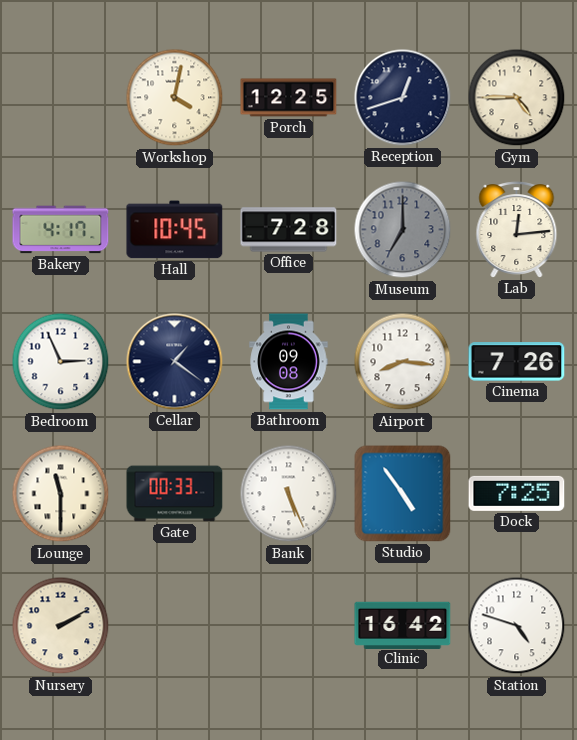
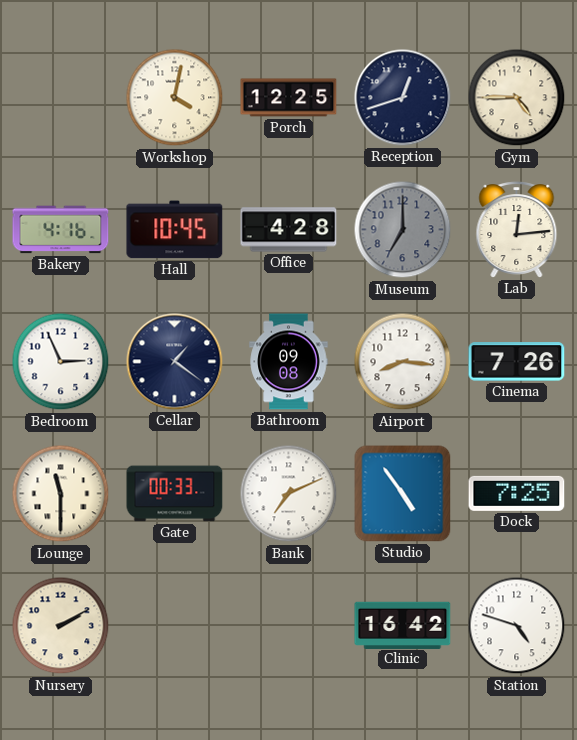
Bakery: 4:17 -> 4:16 (61, 230)
Office: 7:28 -> 4:28 (289, 230)
Bank: 5:26 -> 7:11 (289, 494)
